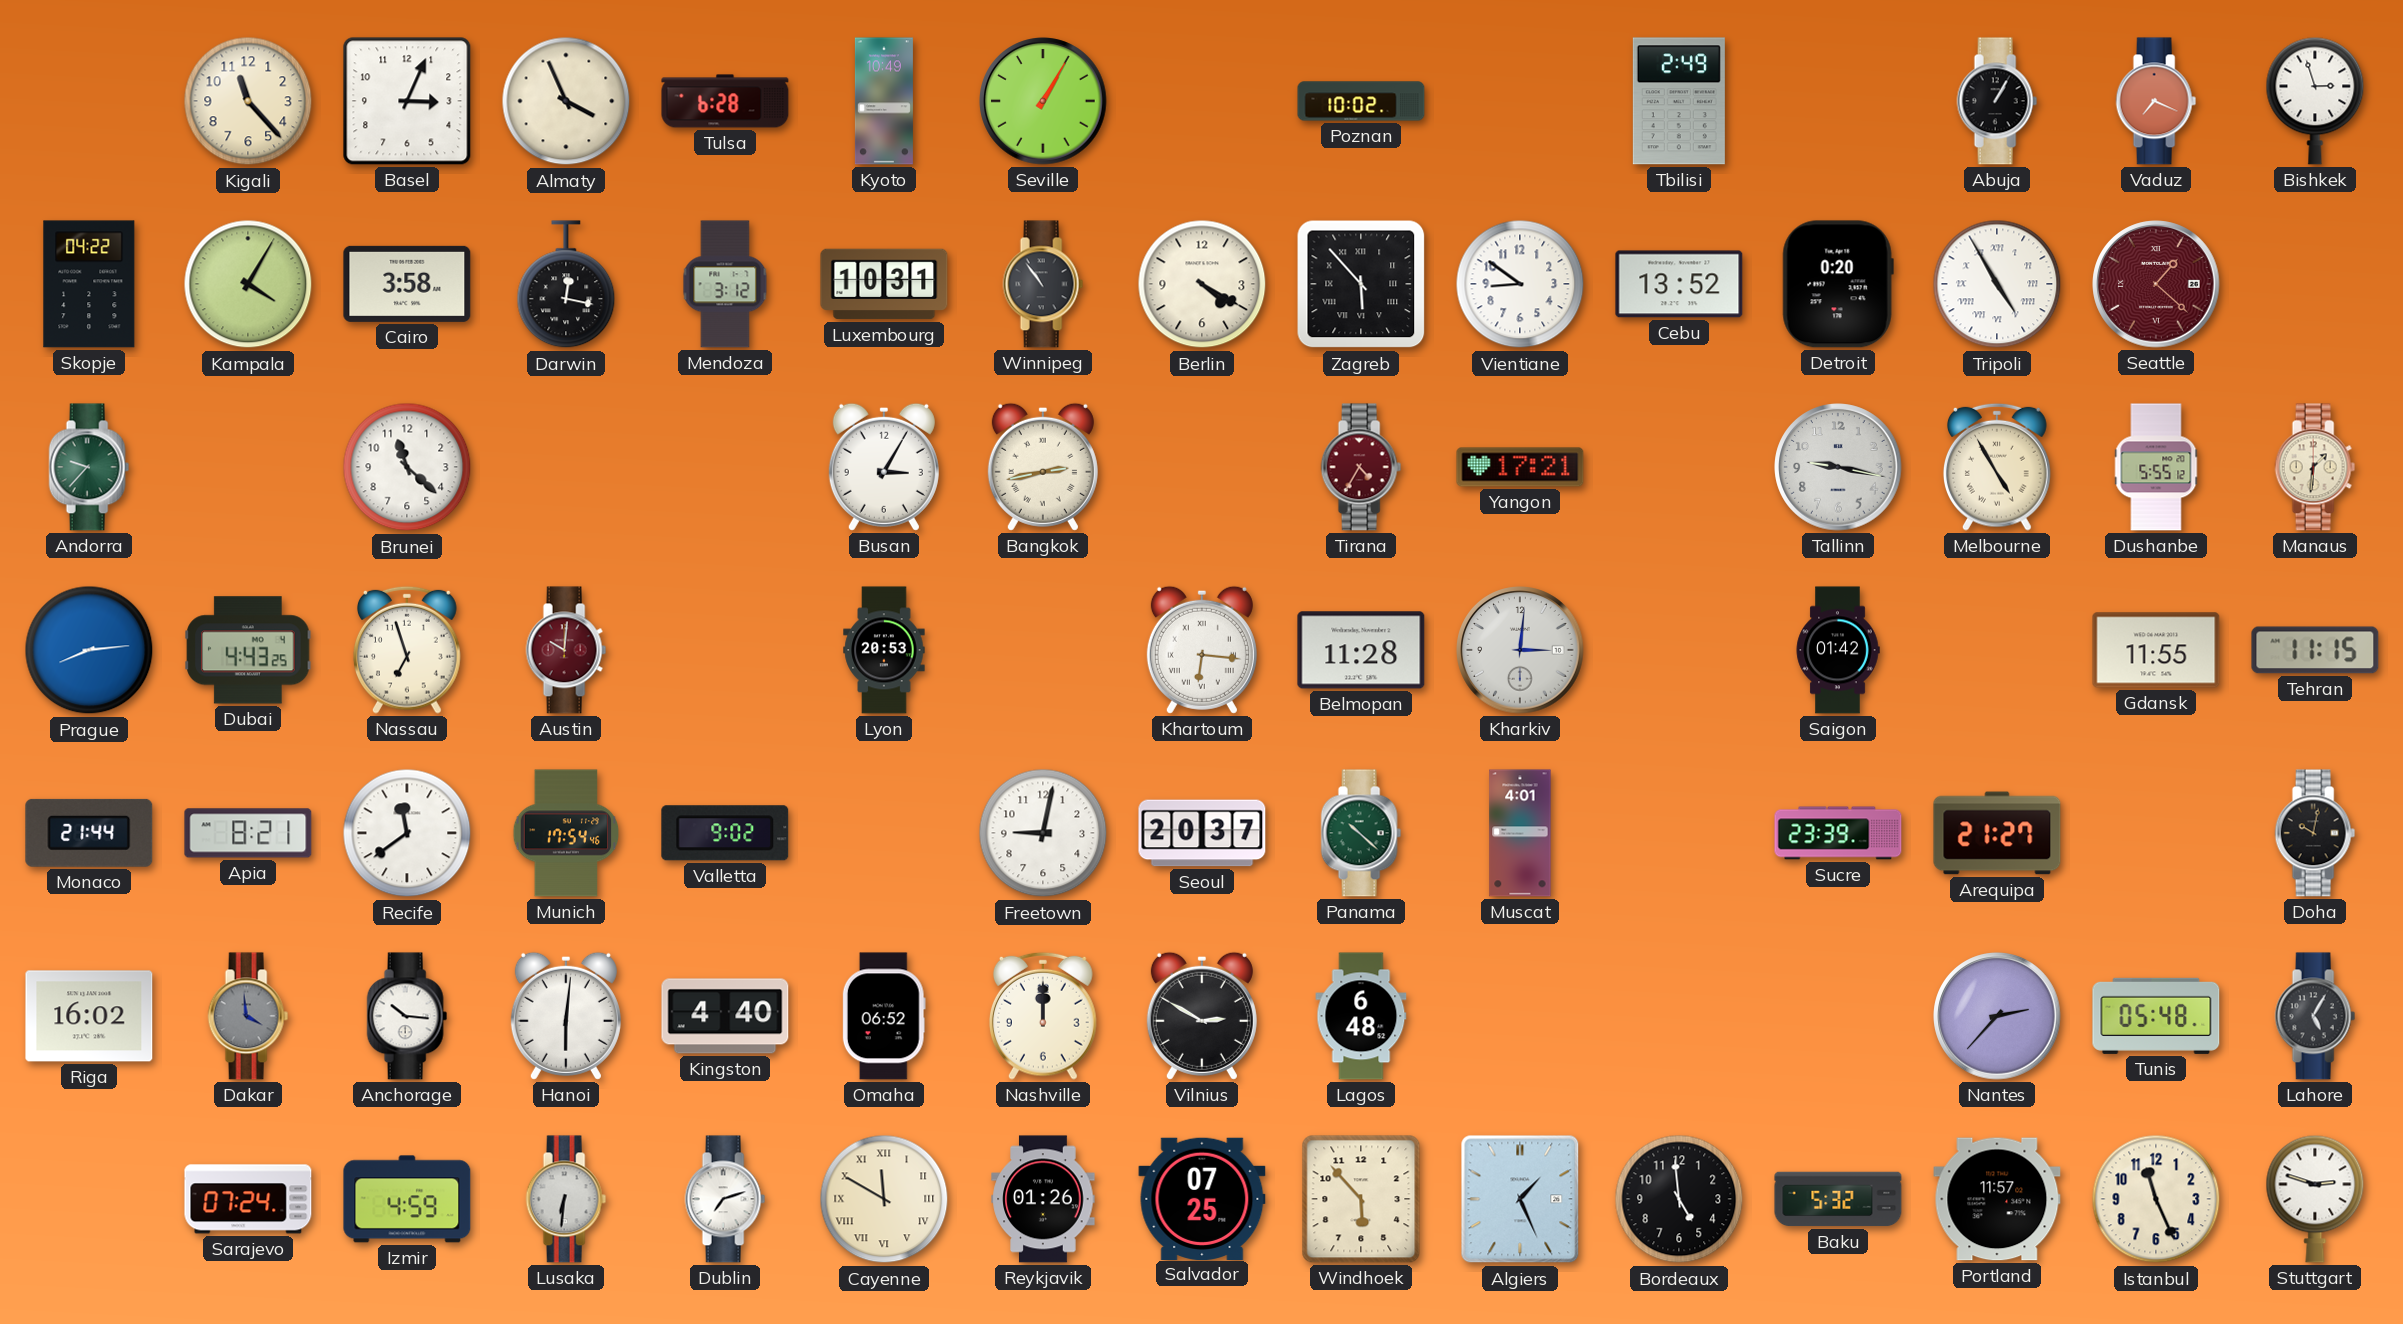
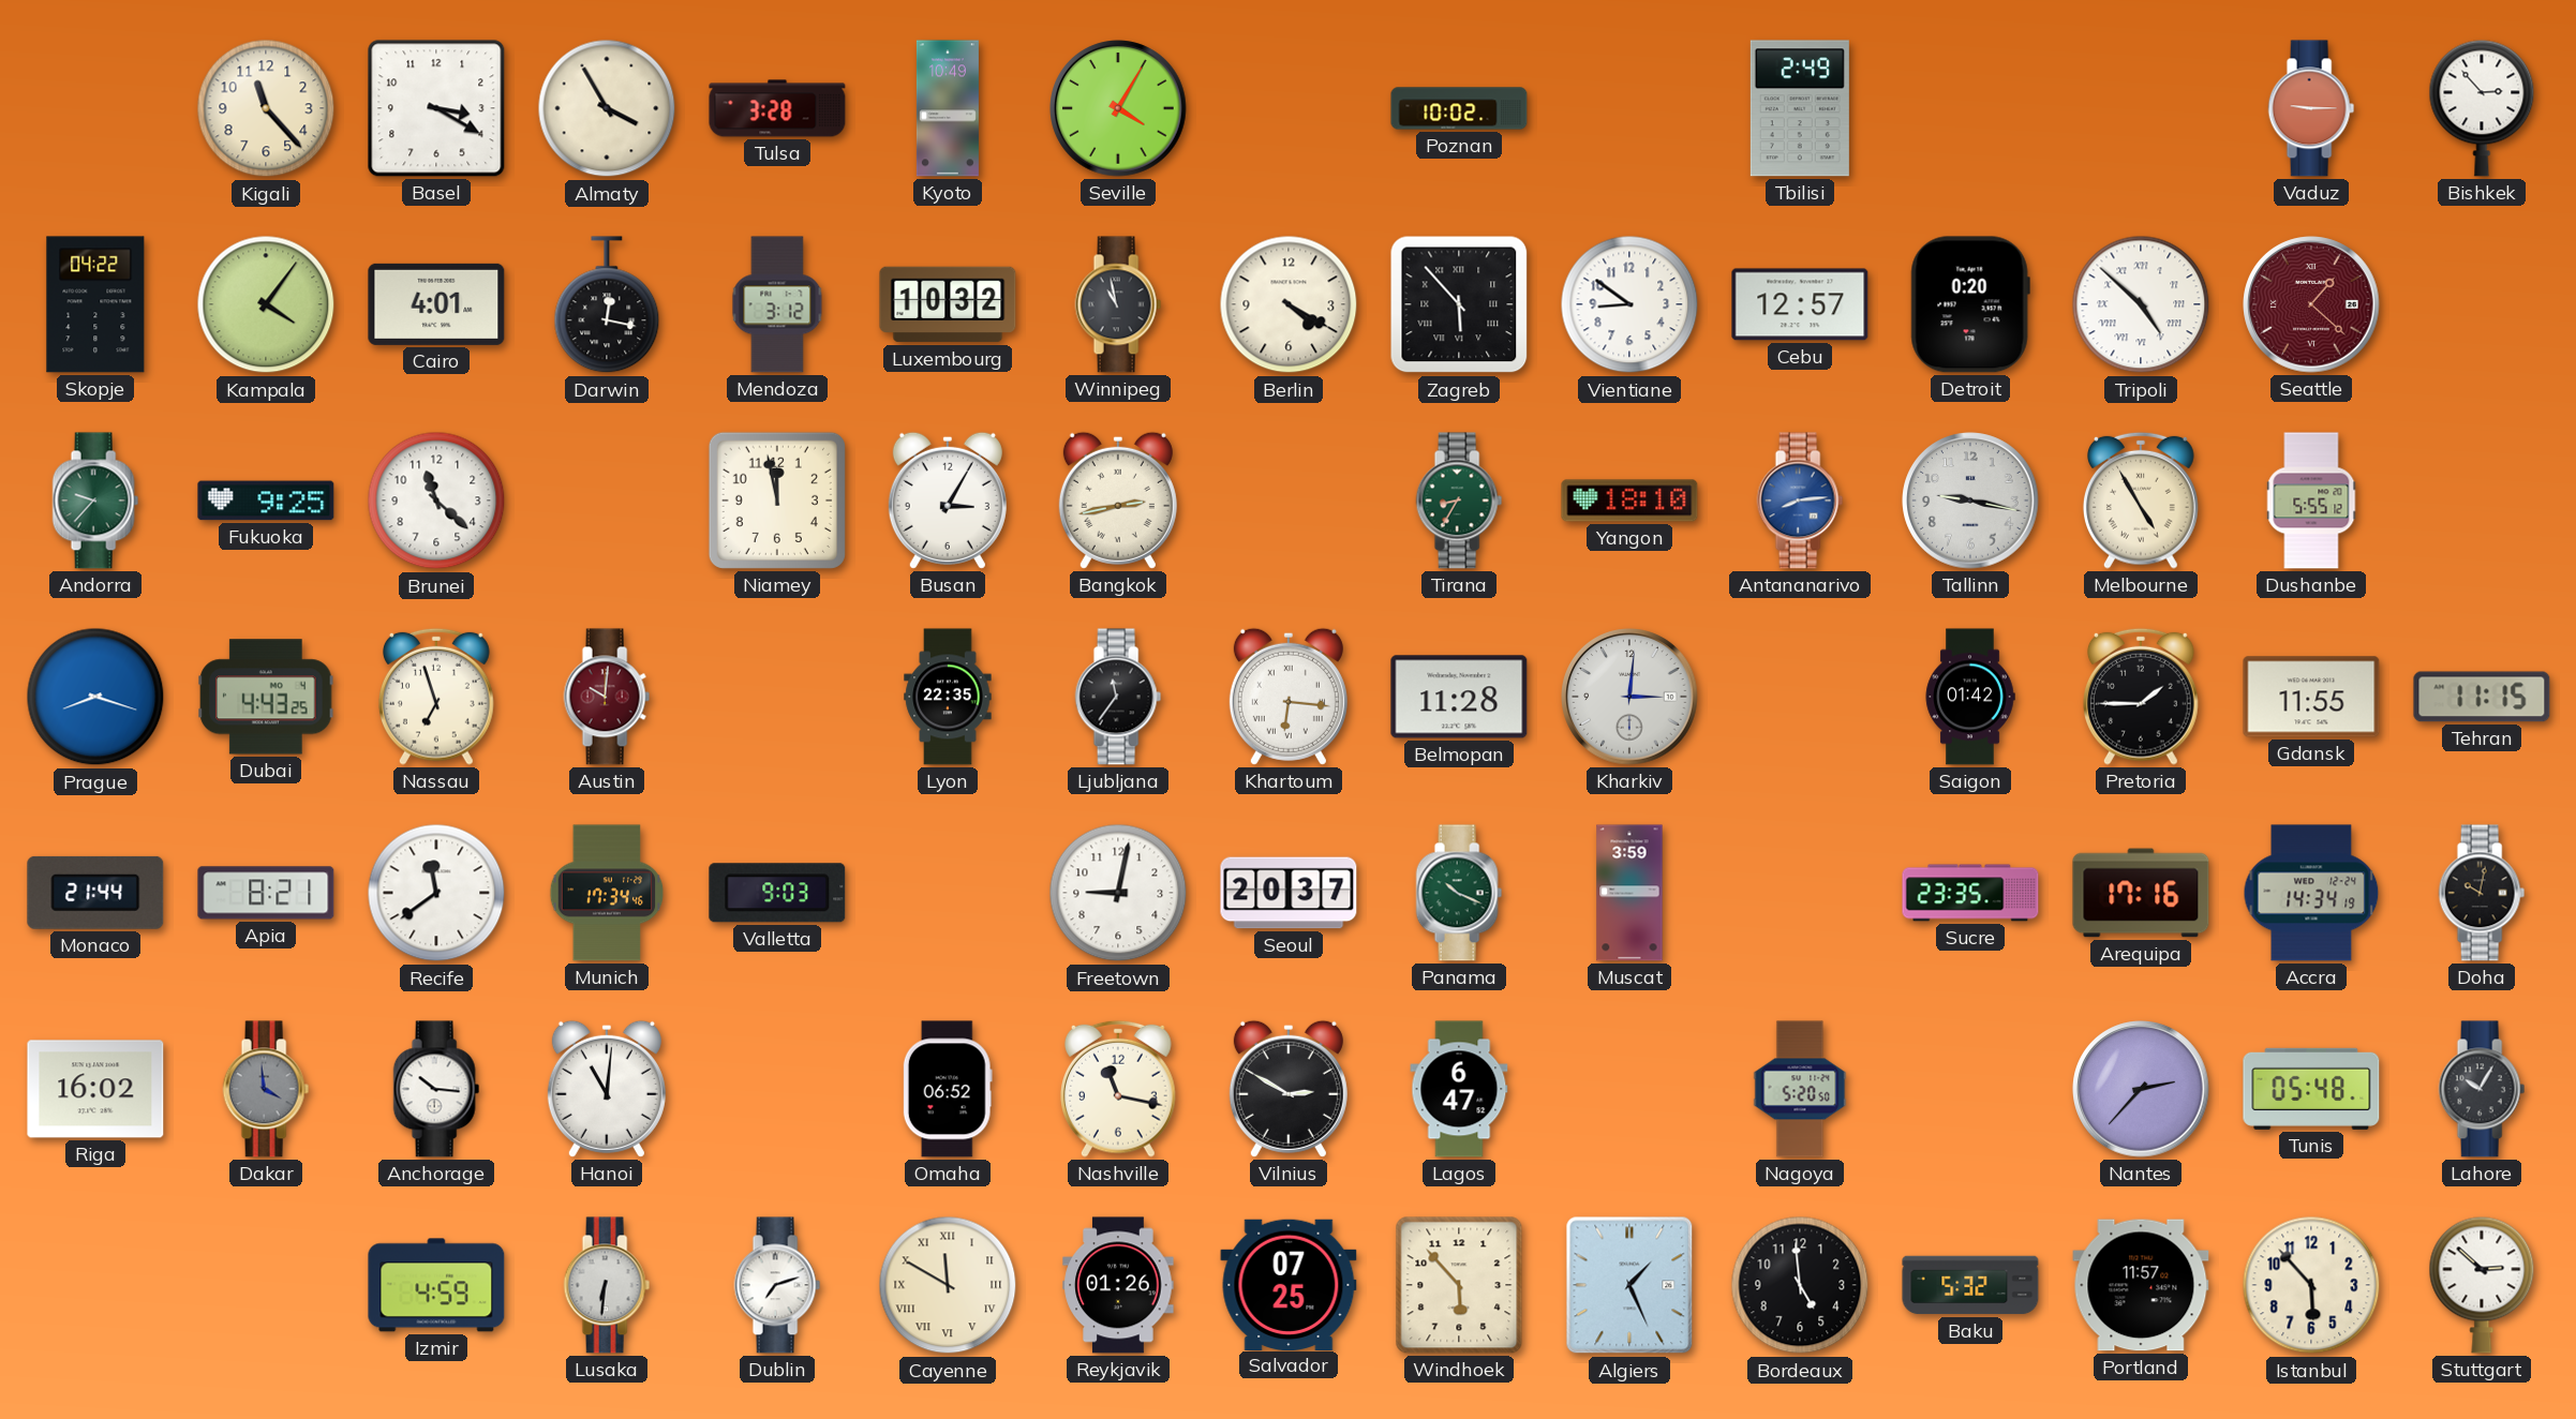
Basel: 3:04 -> 3:20 (436, 108)
Almaty: 3:56 -> 3:55 (607, 108)
Tulsa: 6:28 -> 3:28 (777, 108)
Seville: 1:05 -> 4:05 (1118, 108)
Abuja: 1:05 -> none (1997, 101)
Vaduz: 7:19 -> 9:15 (2311, 108)
Bishkek: 2:57 -> 2:53 (2482, 108)
Kampala: 4:05 -> 4:06 (266, 304)
Cairo: 3:58 -> 4:01 (436, 304)
Luxembourg: 10:31 -> 10:32 (948, 304)
Winnipeg: 10:54 -> 10:58 (1118, 304)
Cebu: 13:52 -> 12:57 (1800, 304)
Tripoli: 4:55 -> 4:52 (2141, 304)
Fukuoka: none -> 9:25 (266, 501)
Niamey: none -> 11:58 (777, 501)
Tirana: 4:35 -> 8:35 (1459, 501)
Tirana dial: burgundy -> green (1459, 501)
Yangon: 17:21 -> 18:10 (1629, 501)
Antananarivo: none -> 8:14 (1800, 501)
Manaus: 1:31 -> none (2315, 467)
Prague: 8:14 -> 8:18 (95, 697)
Lyon: 20:53 -> 22:35 (948, 697)
Ljubljana: none -> 11:36 (1118, 697)
Pretoria: none -> 1:45 (2141, 697)
Munich: 17:54 -> 17:34 (607, 893)
Valletta: 9:02 -> 9:03 (777, 893)
Panama: 10:22 -> 10:19 (1459, 893)
Muscat: 4:01 -> 3:59 (1629, 893)
Sucre: 23:39 -> 23:35 (1970, 893)
Arequipa: 21:27 -> 17:16 (2141, 893)
Accra: none -> 14:34 (2311, 893)
Hanoi: 6:01 -> 11:01 (607, 1089)
Kingston: 4:40 -> none (725, 1016)
Nashville: 12:00 -> 11:17 (1118, 1089)
Lagos: 6:48 -> 6:47 (1459, 1089)
Nagoya: none -> 5:20 (1800, 1089)
Lahore: 5:05 -> 10:05 (2482, 1089)
Sarajevo: 07:24 -> none (248, 1199)
Istanbul: 11:26 -> 5:53 (2311, 1285)
Stuttgart: 2:48 -> 2:52 (2482, 1285)
